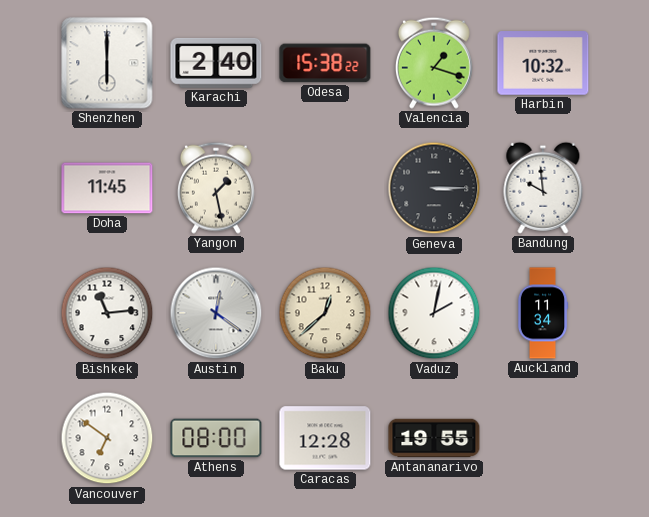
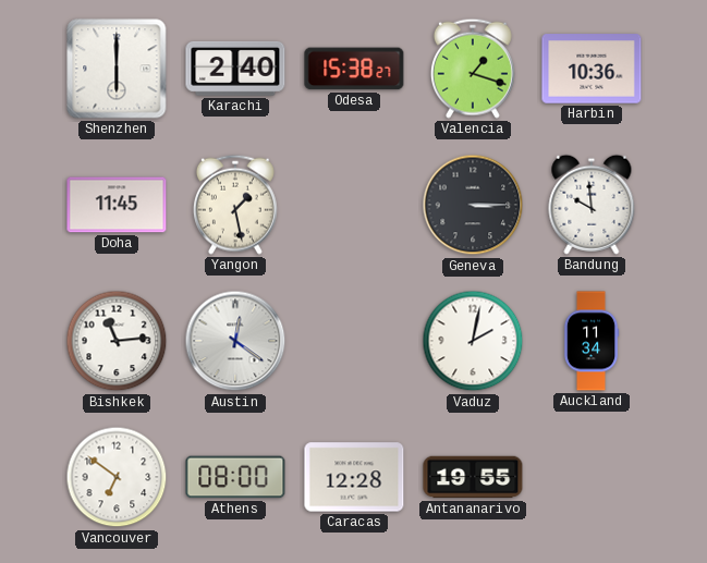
Odesa: 15:38:22 -> 15:38:27 (354, 69)
Harbin: 10:32 -> 10:36 (592, 69)
Baku: 12:38 -> none (325, 313)
